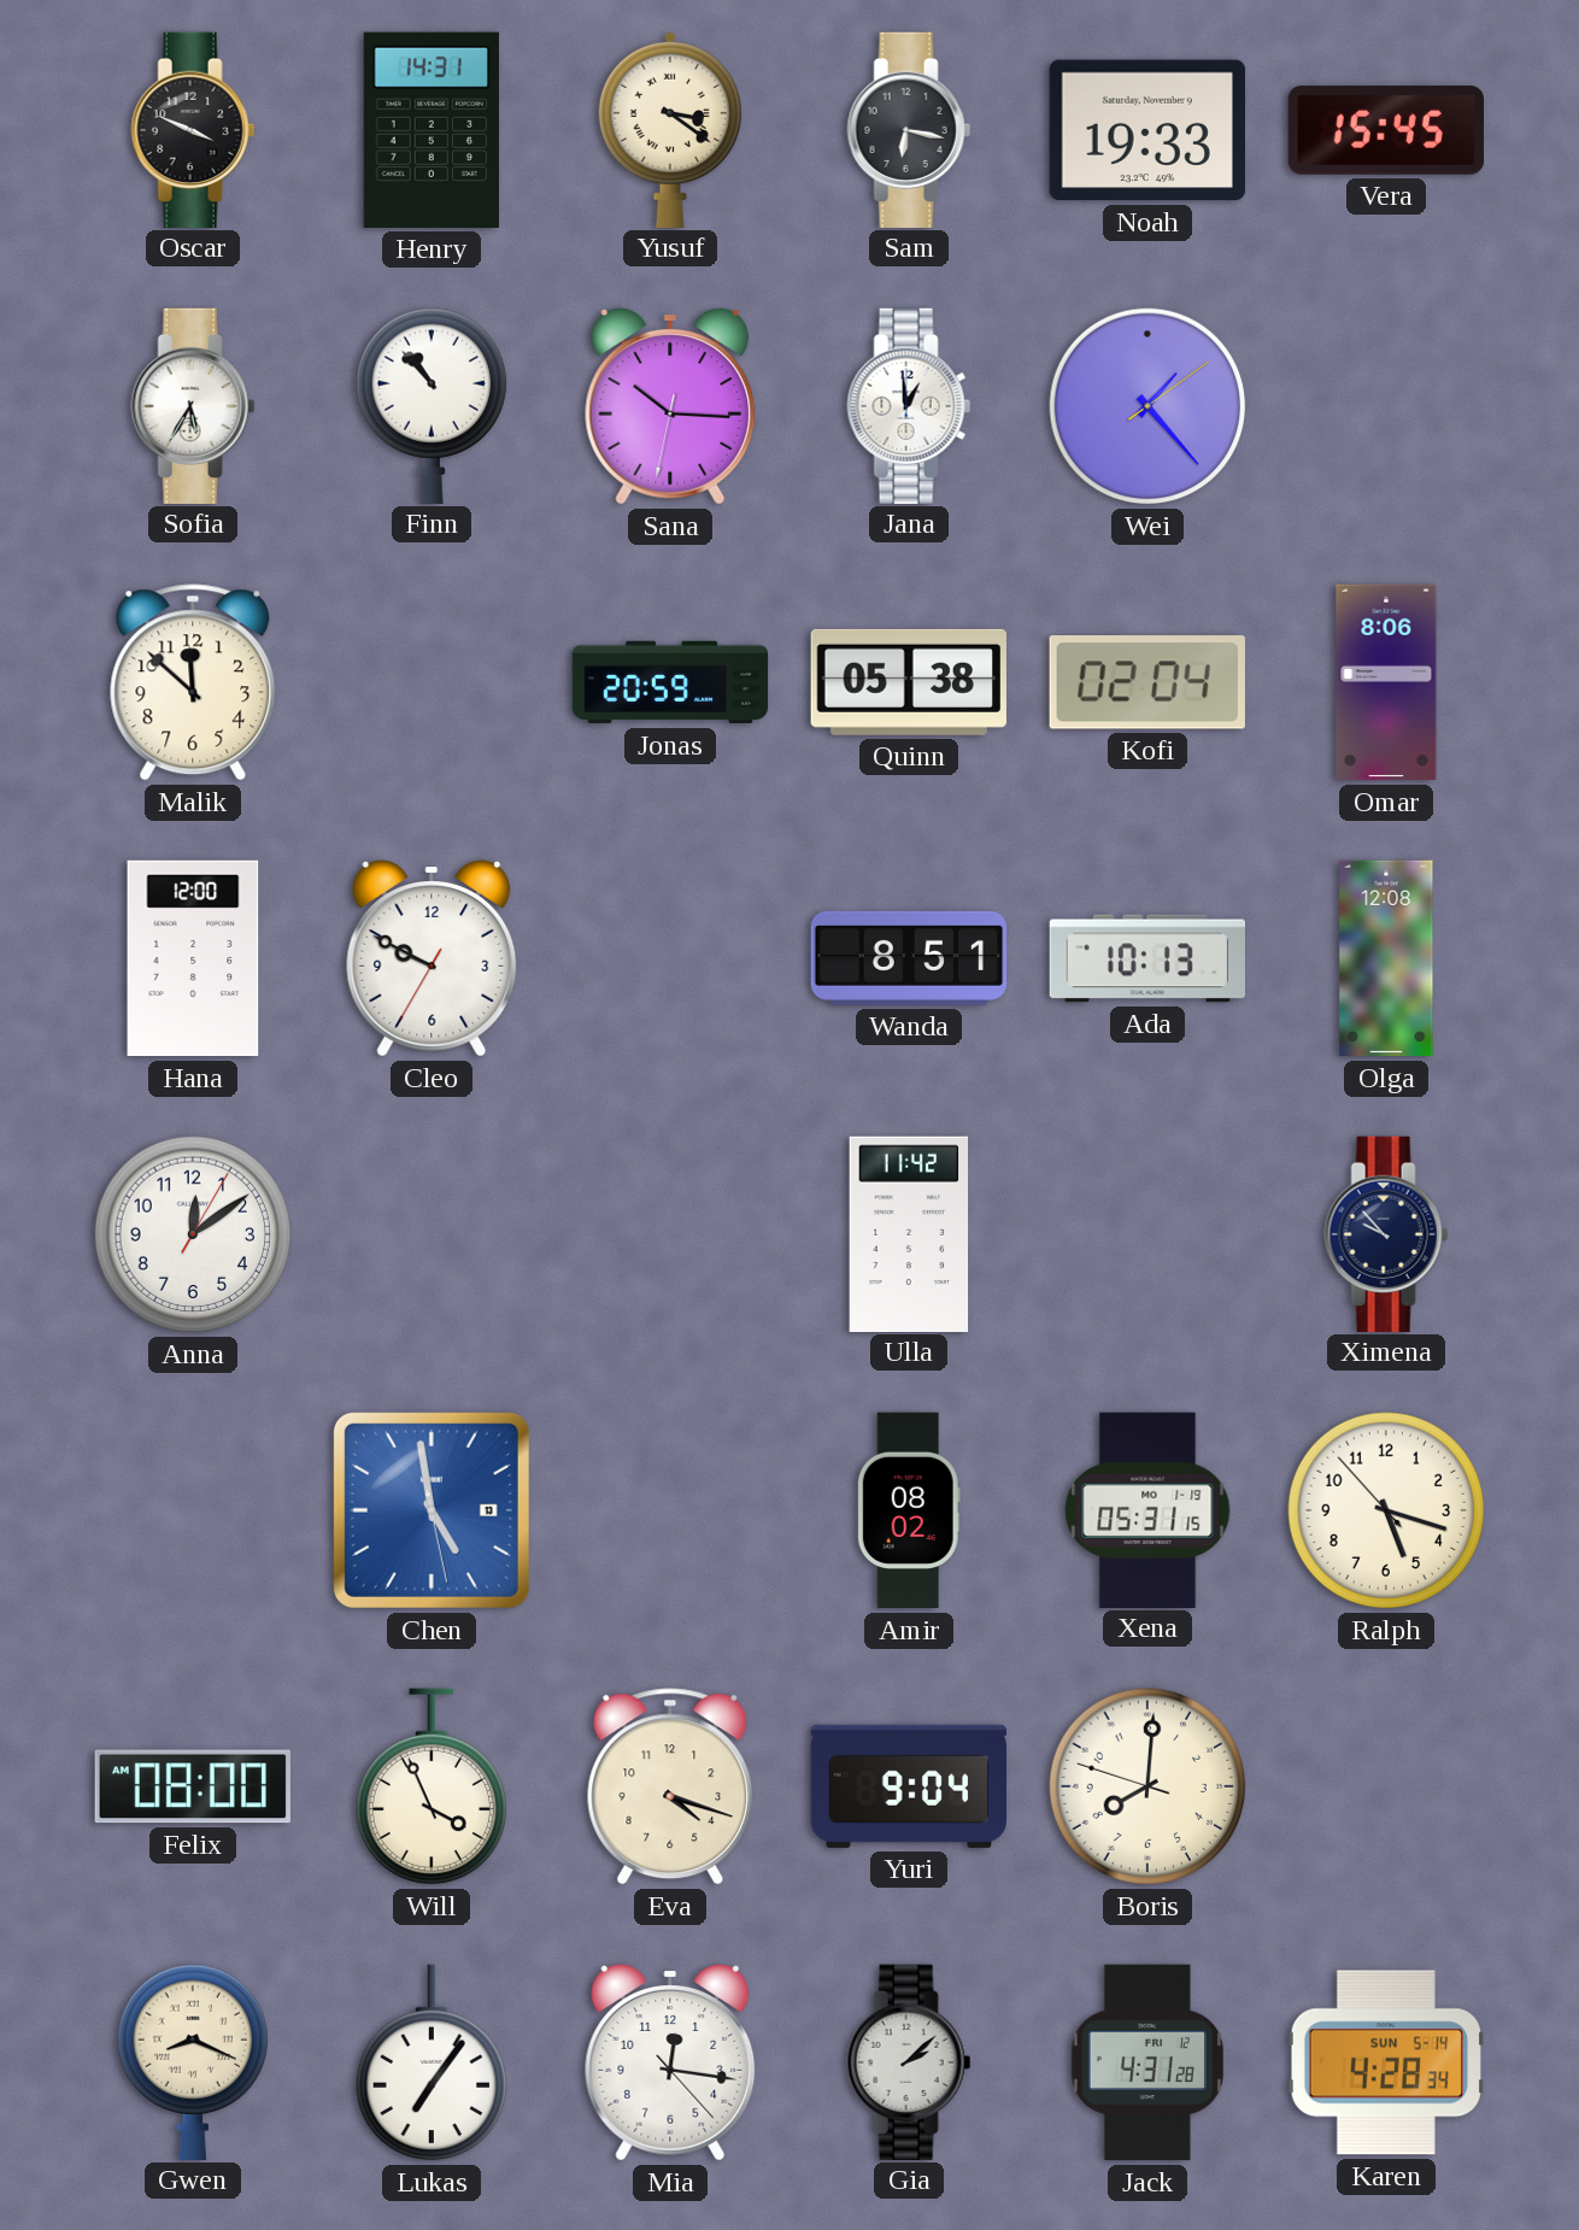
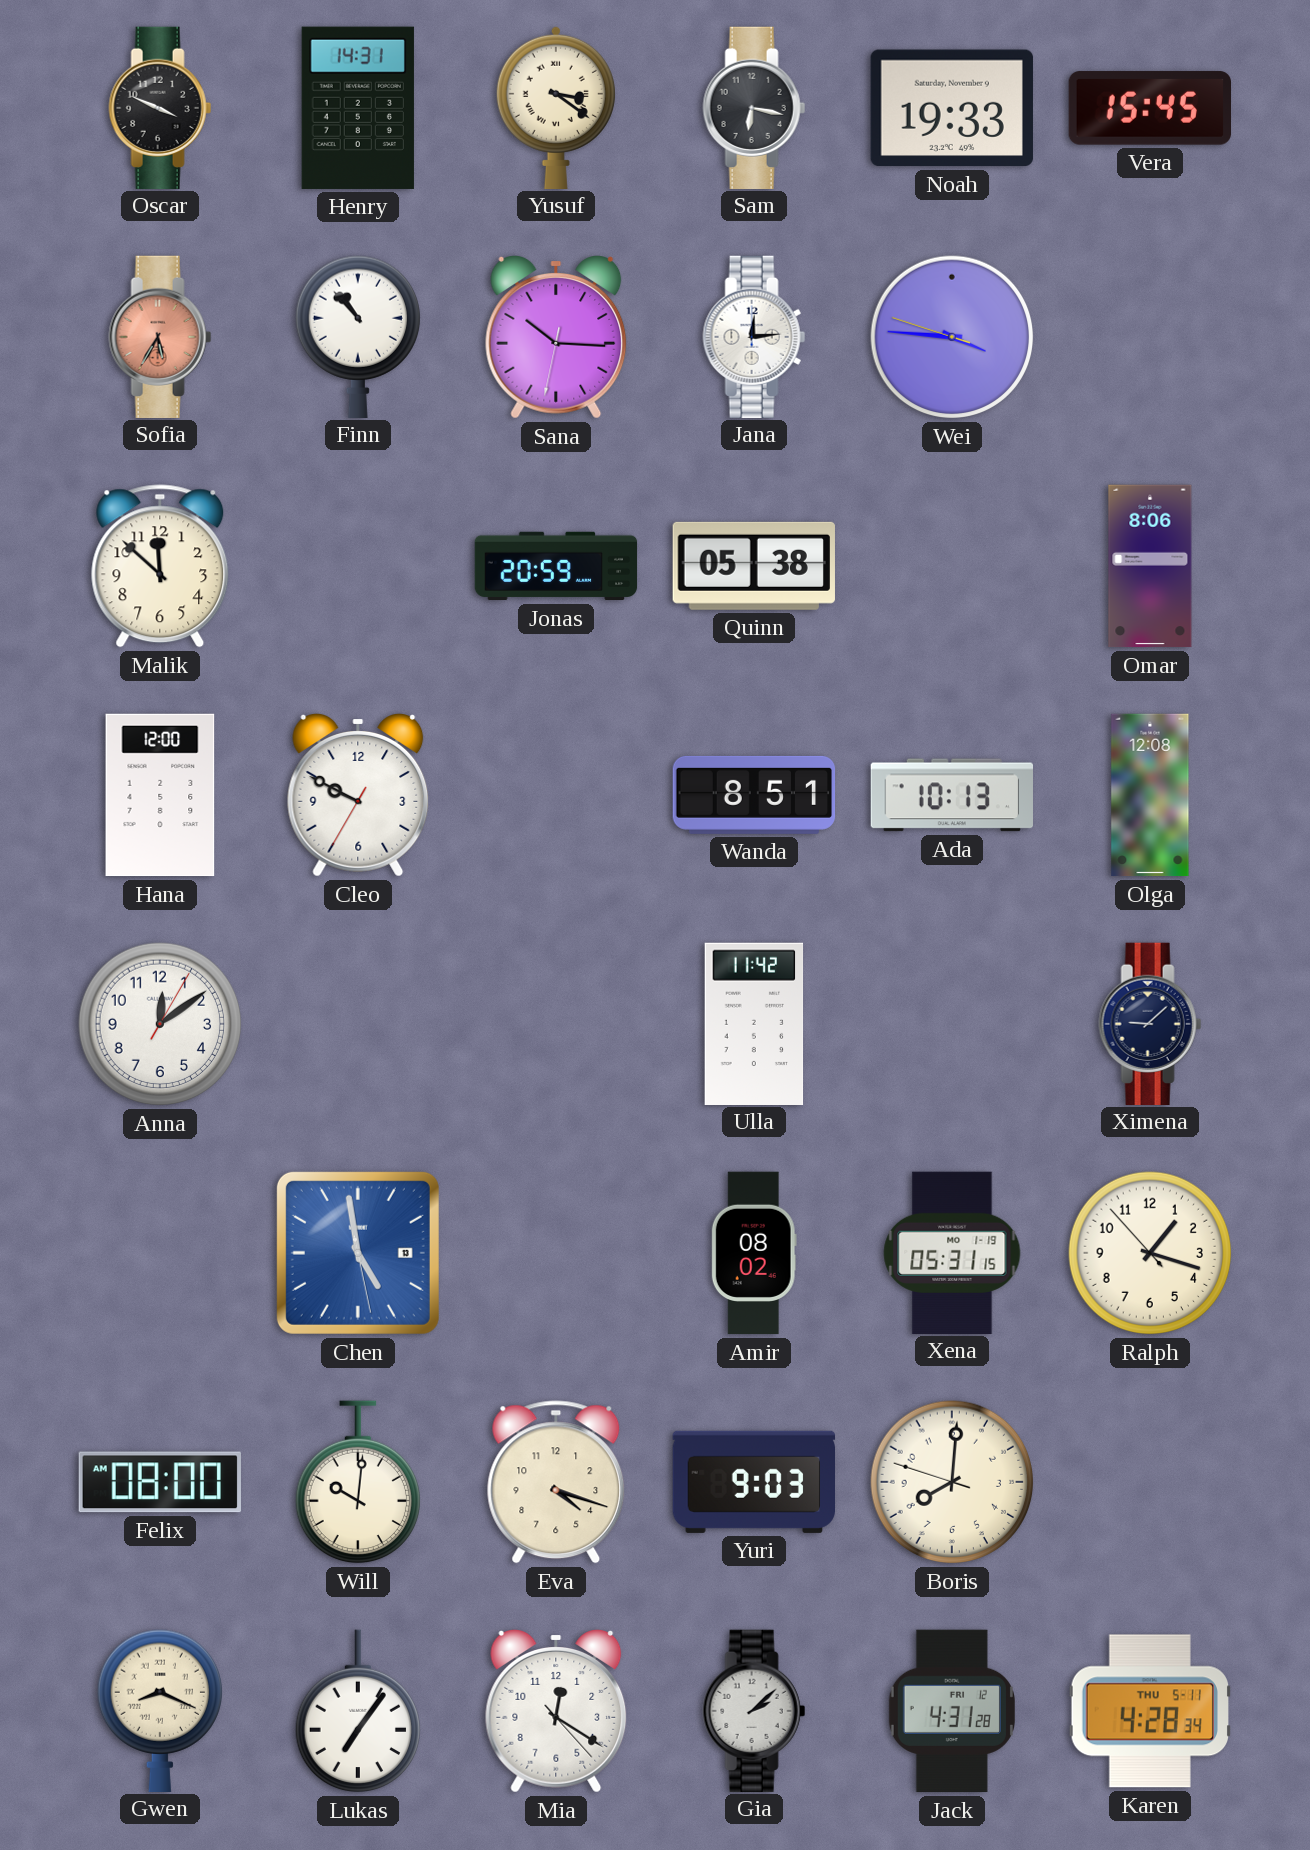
Sofia dial: white -> salmon (160, 336)
Jana: 12:59 -> 12:14 (754, 336)
Wei: 1:23 -> 3:45 (952, 337)
Kofi: 02:04 -> none (1147, 682)
Ximena: 9:53 -> 9:08 (1150, 1023)
Ralph: 5:17 -> 1:17 (1150, 1253)
Will: 3:56 -> 10:01 (357, 1482)
Yuri: 9:04 -> 9:03 (753, 1482)
Mia: 12:16 -> 12:20 (556, 1712)
Karen date: SUN 5-14 -> THU 5-11 (1149, 1711)
